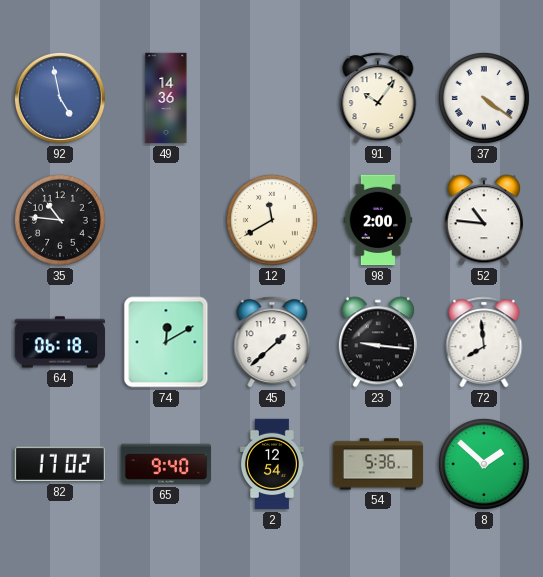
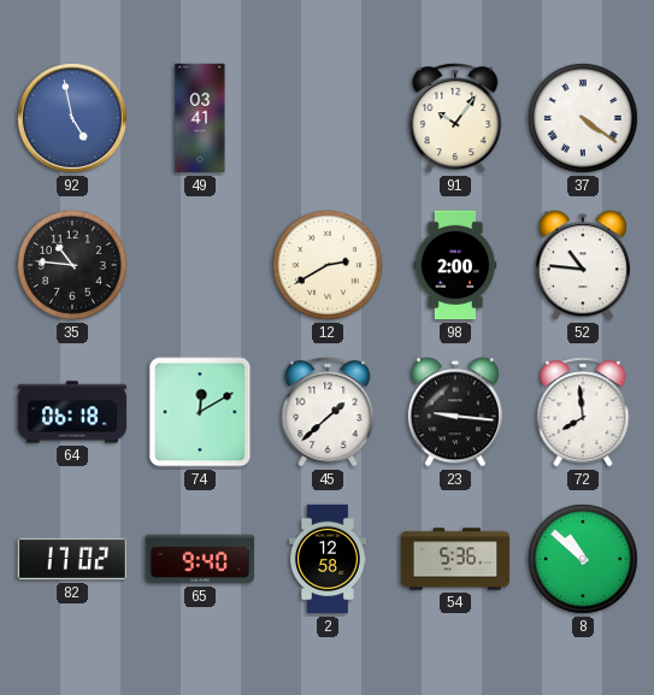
49: 14:36 -> 03:41 (200, 118)
12: 11:40 -> 2:40 (328, 265)
2: 12:54 -> 12:58 (328, 559)
8: 1:52 -> 10:52 (583, 559)
